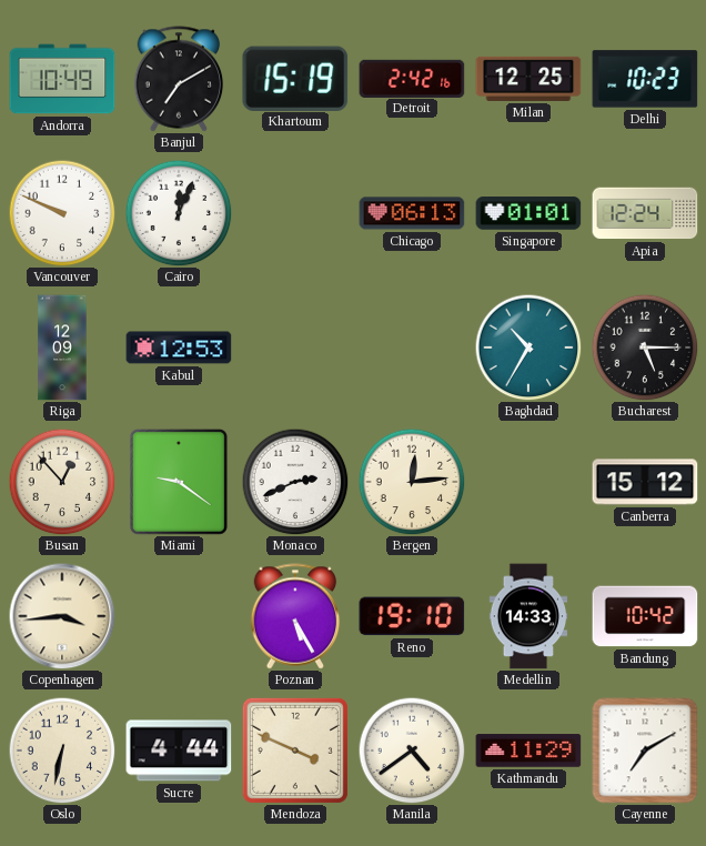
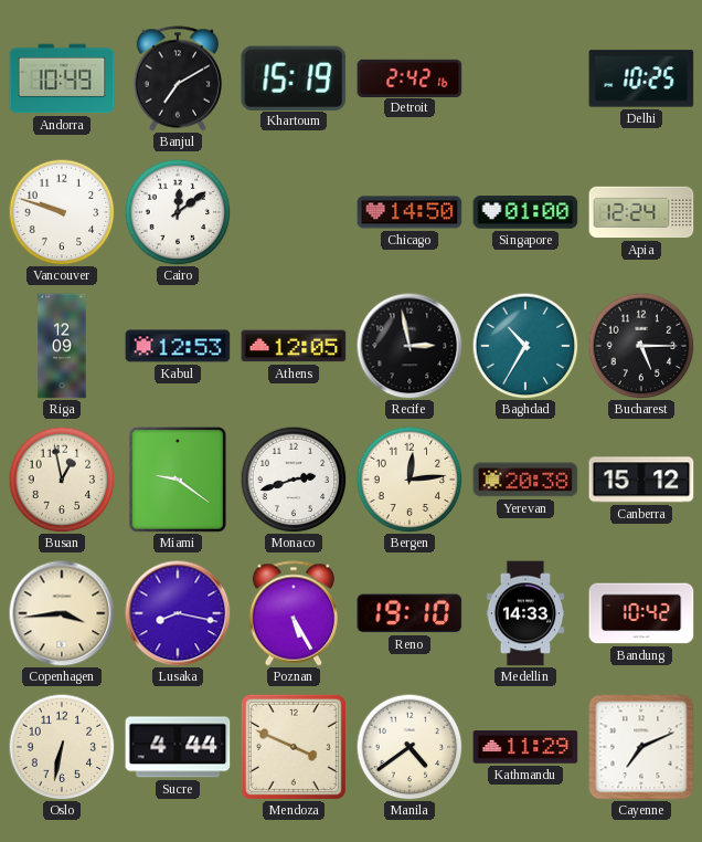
Milan: 12:25 -> none (528, 79)
Delhi: 10:23 -> 10:25 (641, 78)
Vancouver: 9:49 -> 9:48 (62, 212)
Cairo: 12:04 -> 12:09 (178, 212)
Chicago: 06:13 -> 14:50 (410, 212)
Singapore: 01:01 -> 01:00 (525, 212)
Athens: none -> 12:05 (294, 346)
Recife: none -> 2:58 (410, 346)
Busan: 12:53 -> 12:58 (62, 480)
Monaco: 2:41 -> 2:42 (294, 480)
Yerevan: none -> 20:38 (525, 480)
Lusaka: none -> 8:17 (178, 613)
Cayenne: 7:10 -> 7:11 (641, 747)
